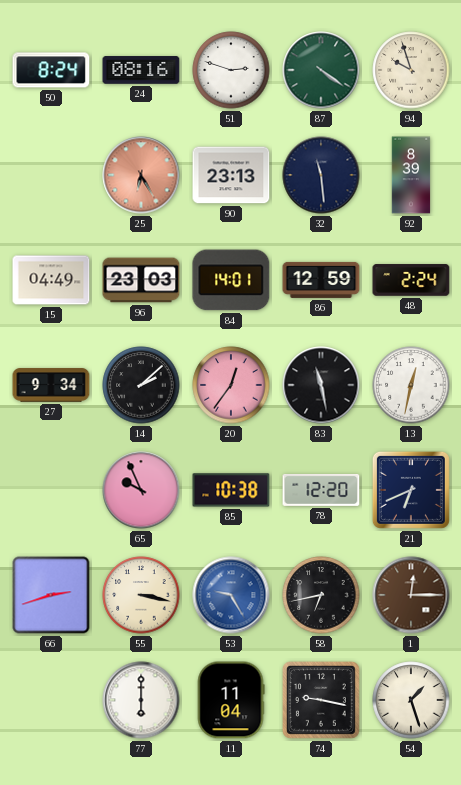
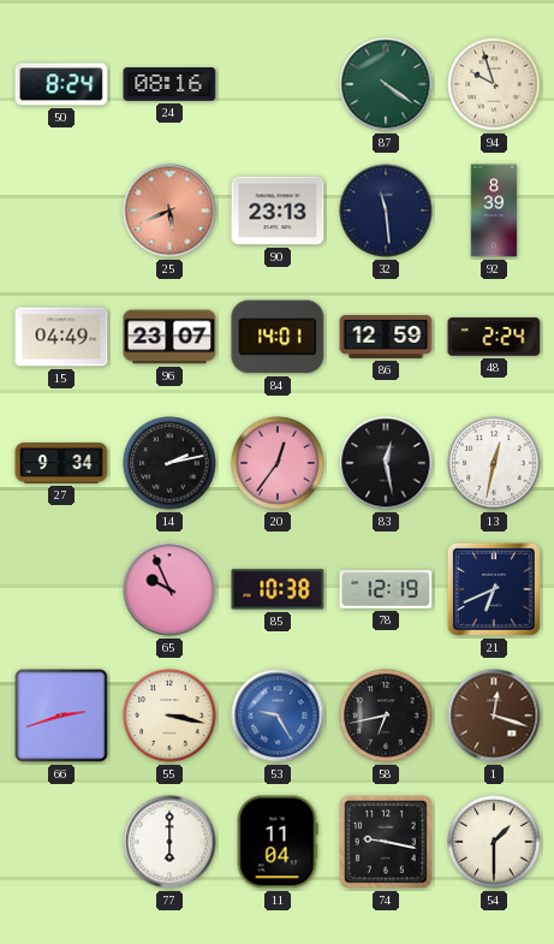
51: 2:48 -> none (231, 70)
25: 6:25 -> 5:41 (169, 210)
96: 23:03 -> 23:07 (169, 337)
14: 2:08 -> 2:13 (169, 463)
83: 11:28 -> 12:28 (386, 463)
78: 12:20 -> 12:19 (386, 589)
1: 12:15 -> 12:18 (494, 716)
54: 1:27 -> 1:30 (494, 842)
